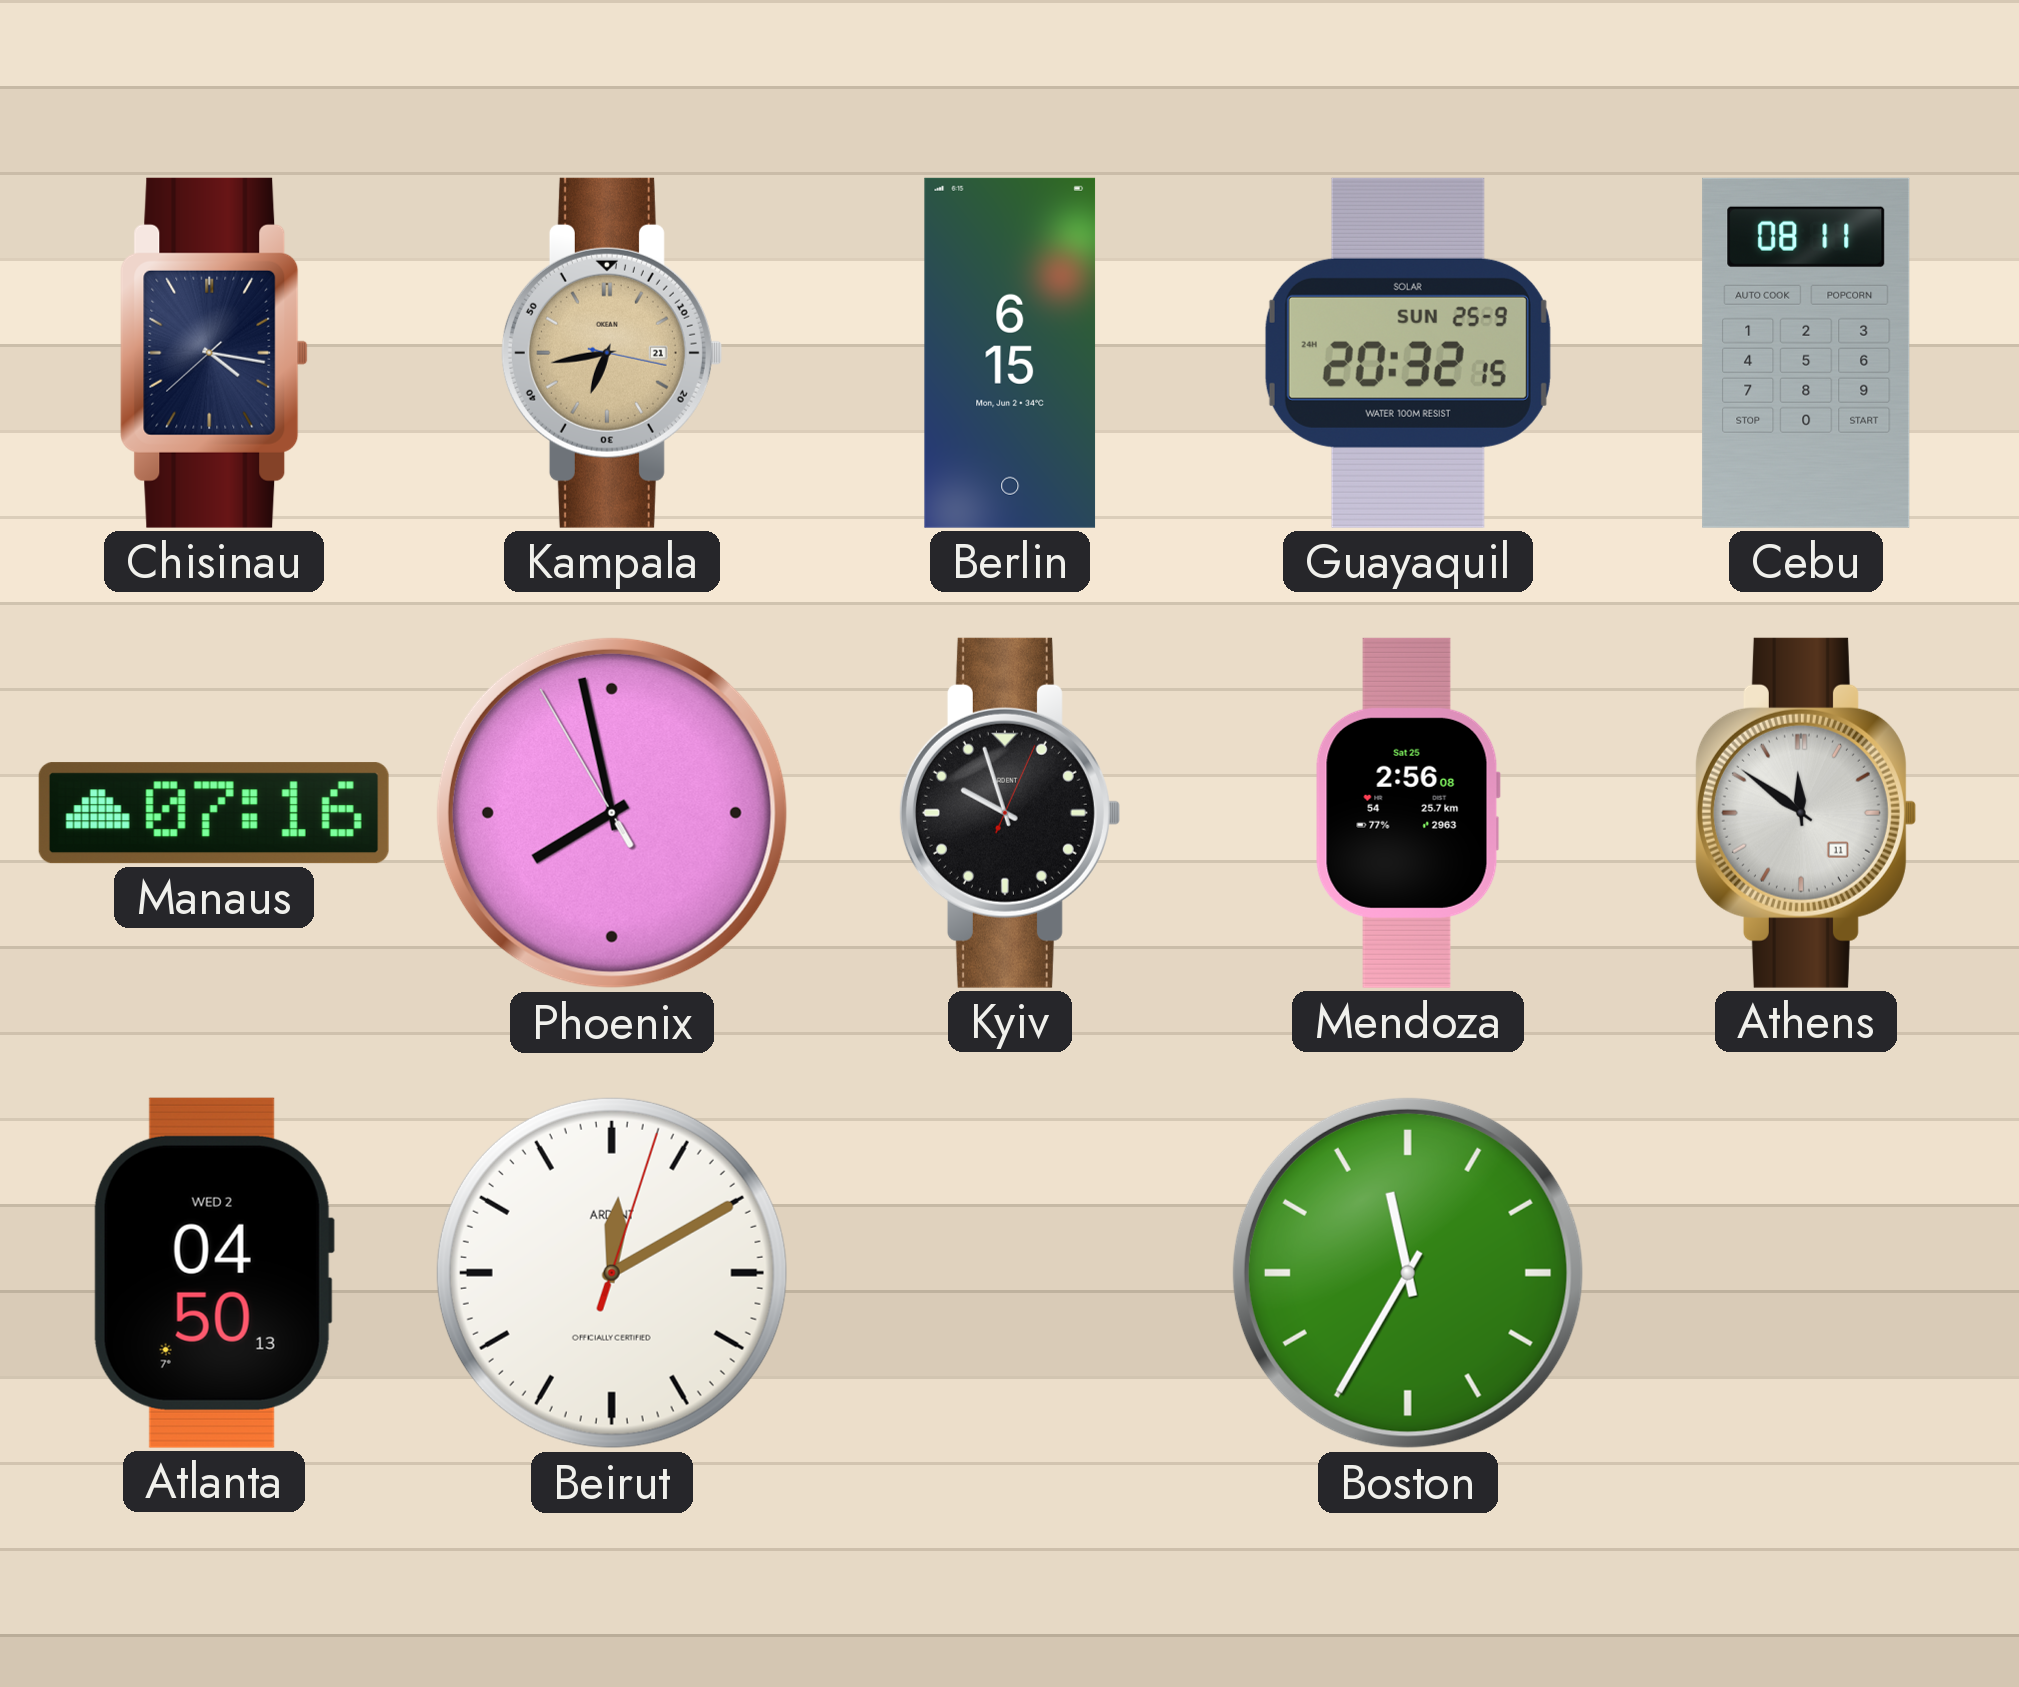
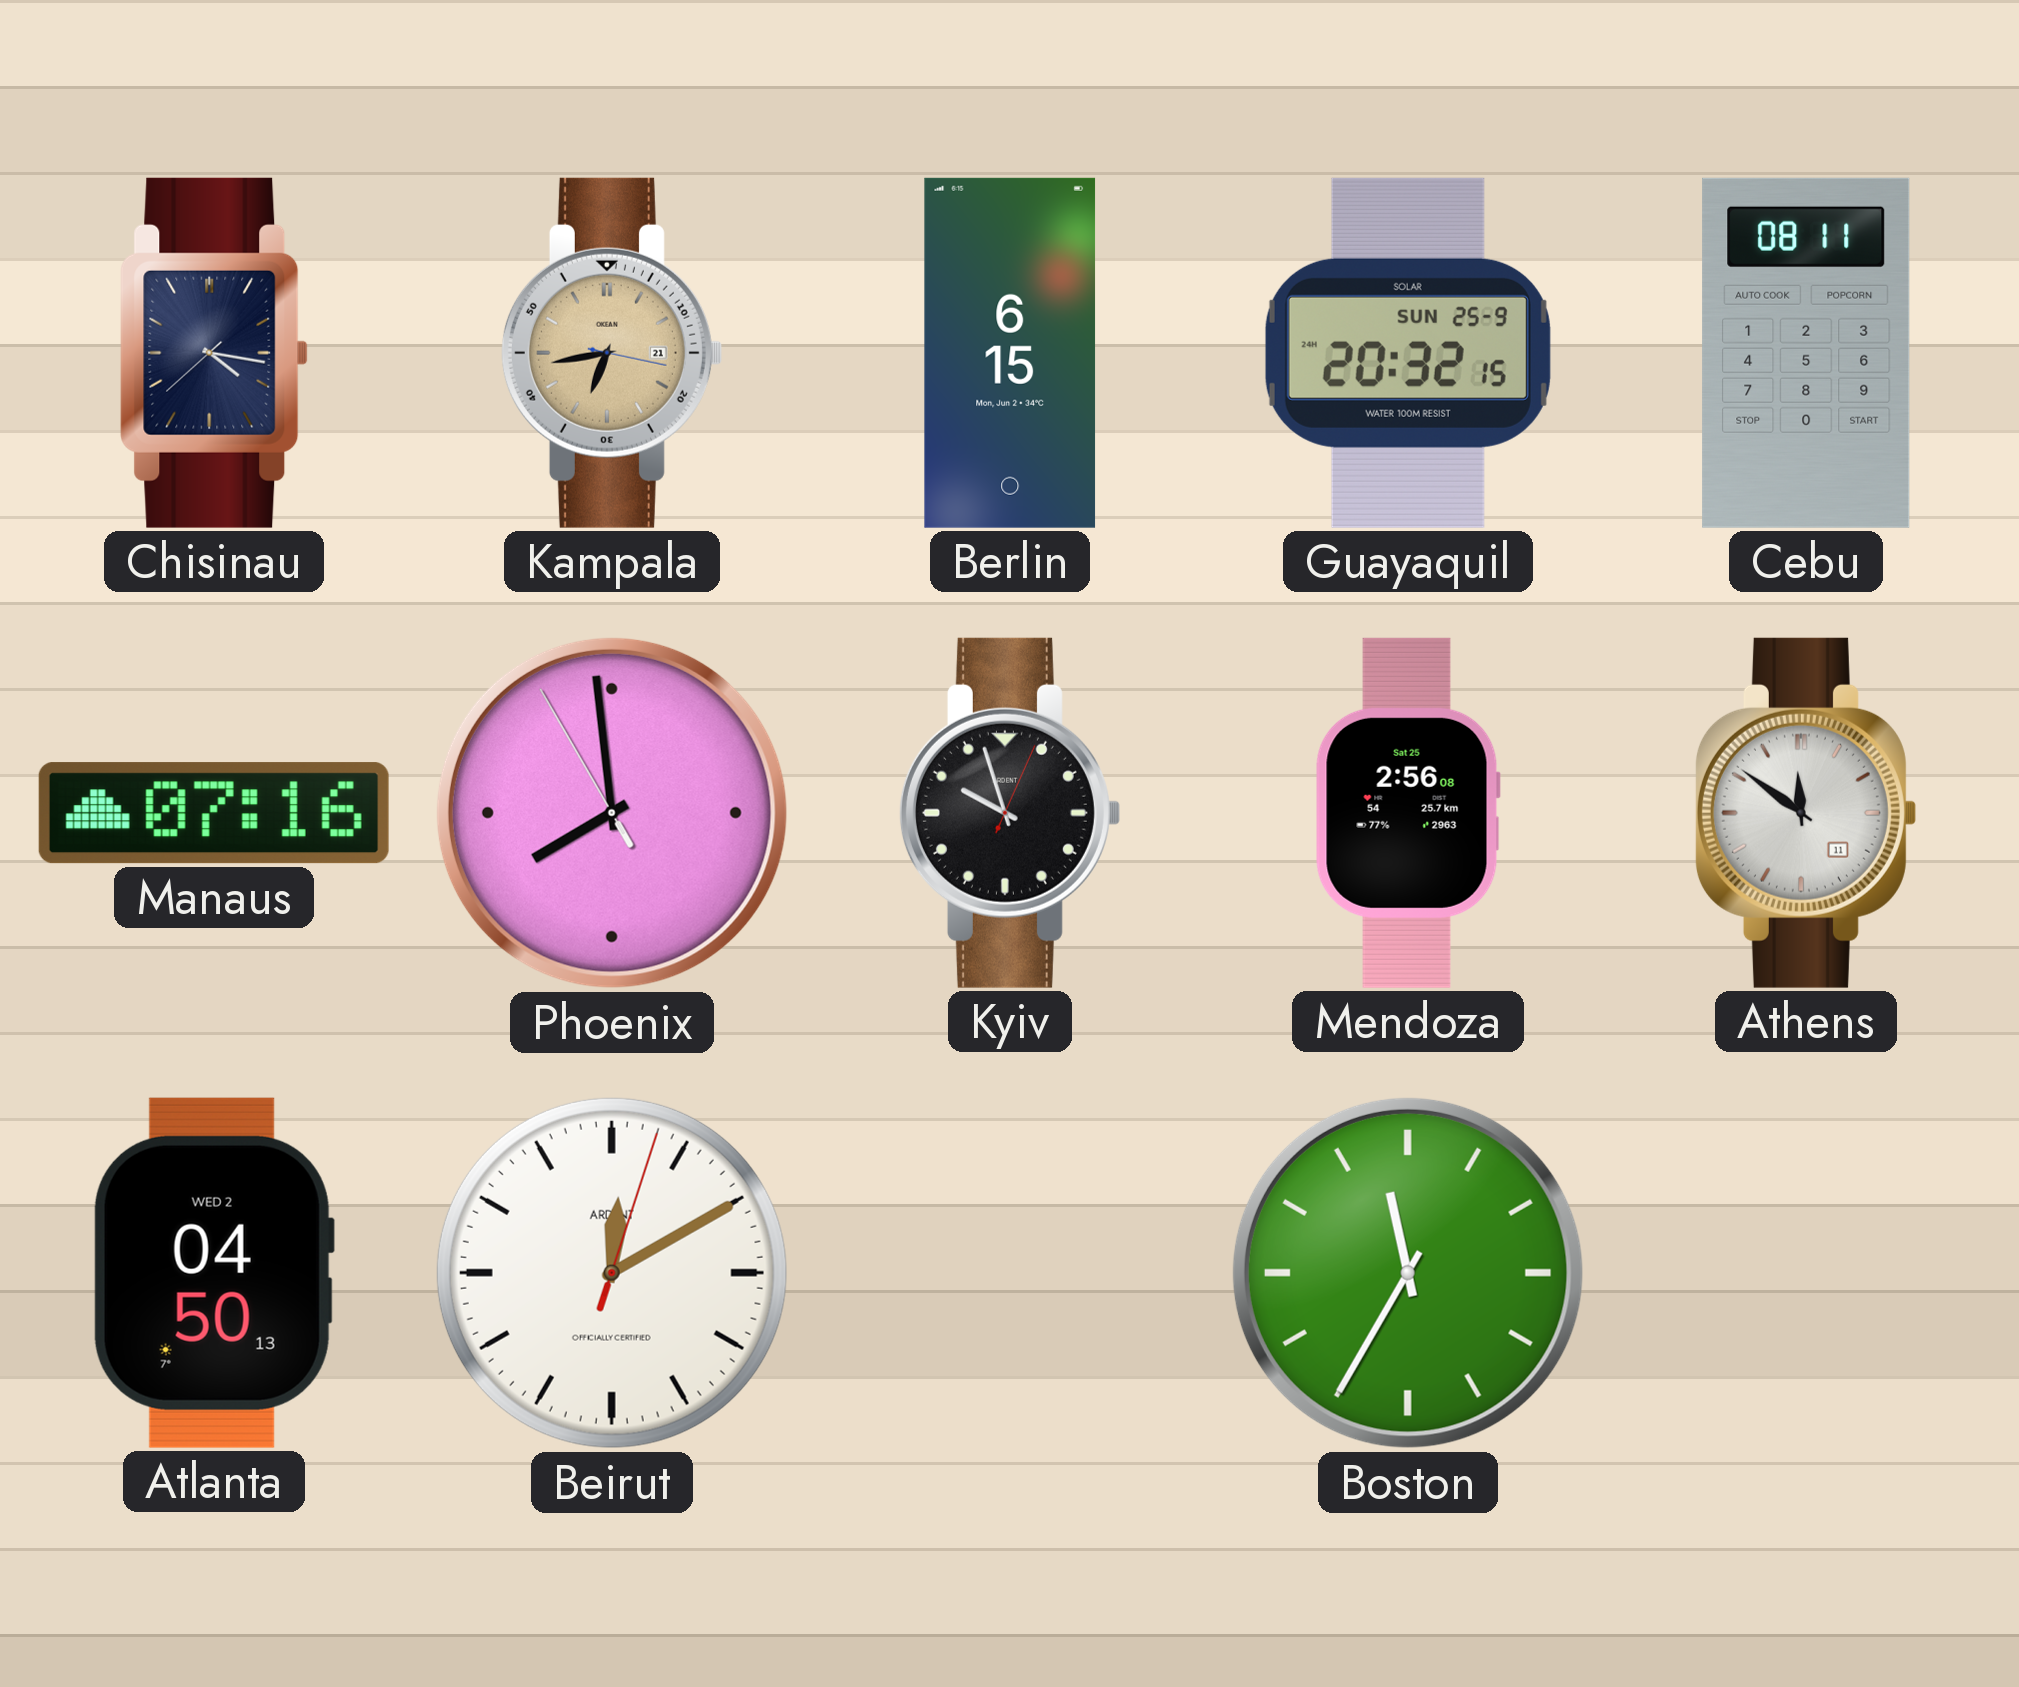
Phoenix: 7:57 -> 7:58 (612, 813)
